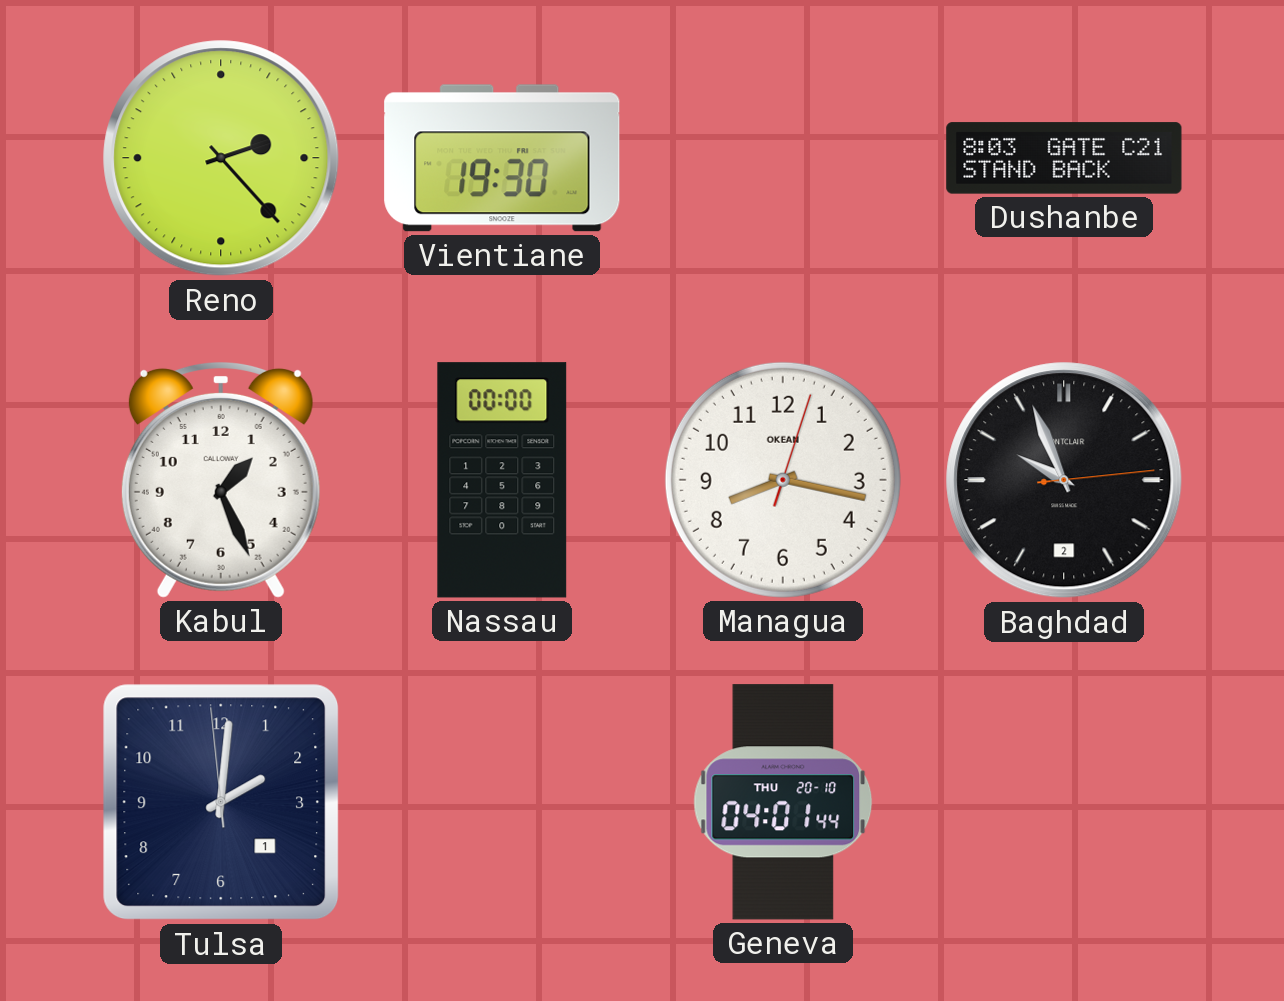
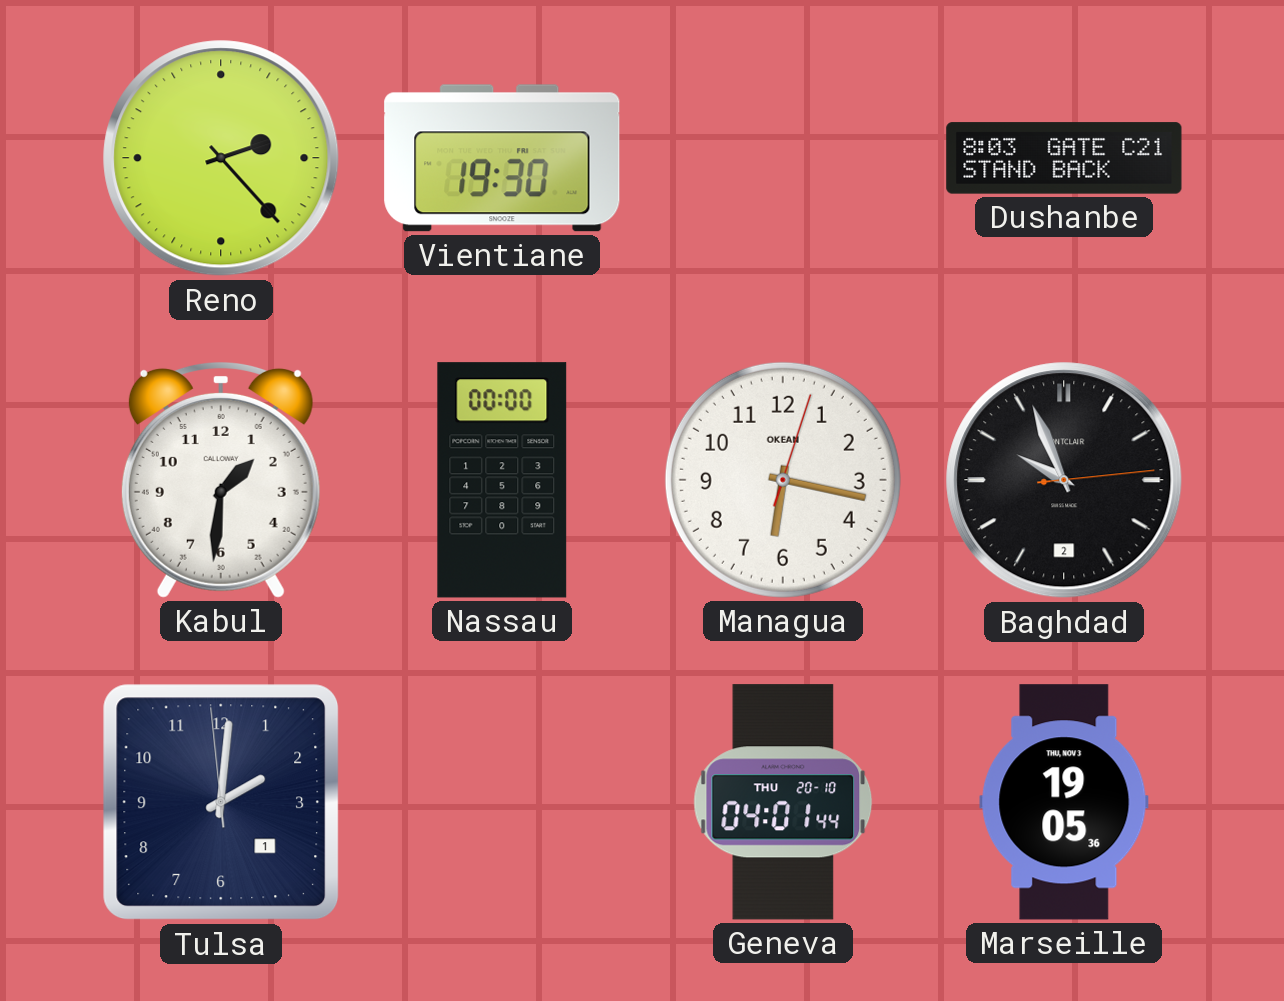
Kabul: 1:26 -> 1:31 (221, 481)
Managua: 8:17 -> 6:17 (783, 480)
Marseille: none -> 19:05 (1064, 802)
